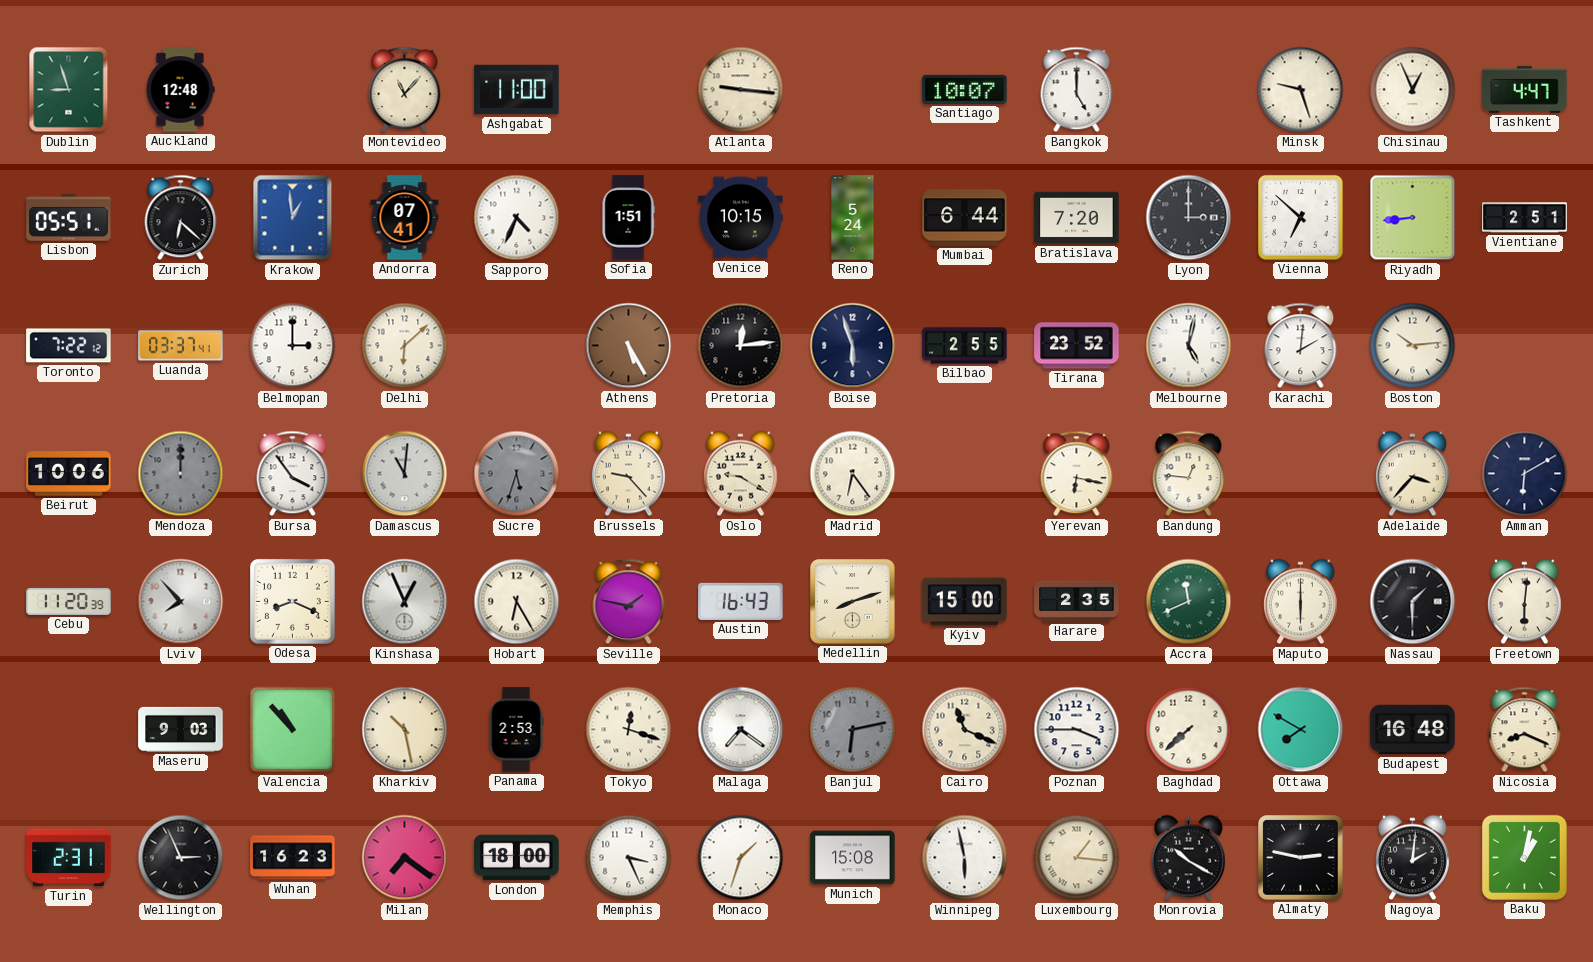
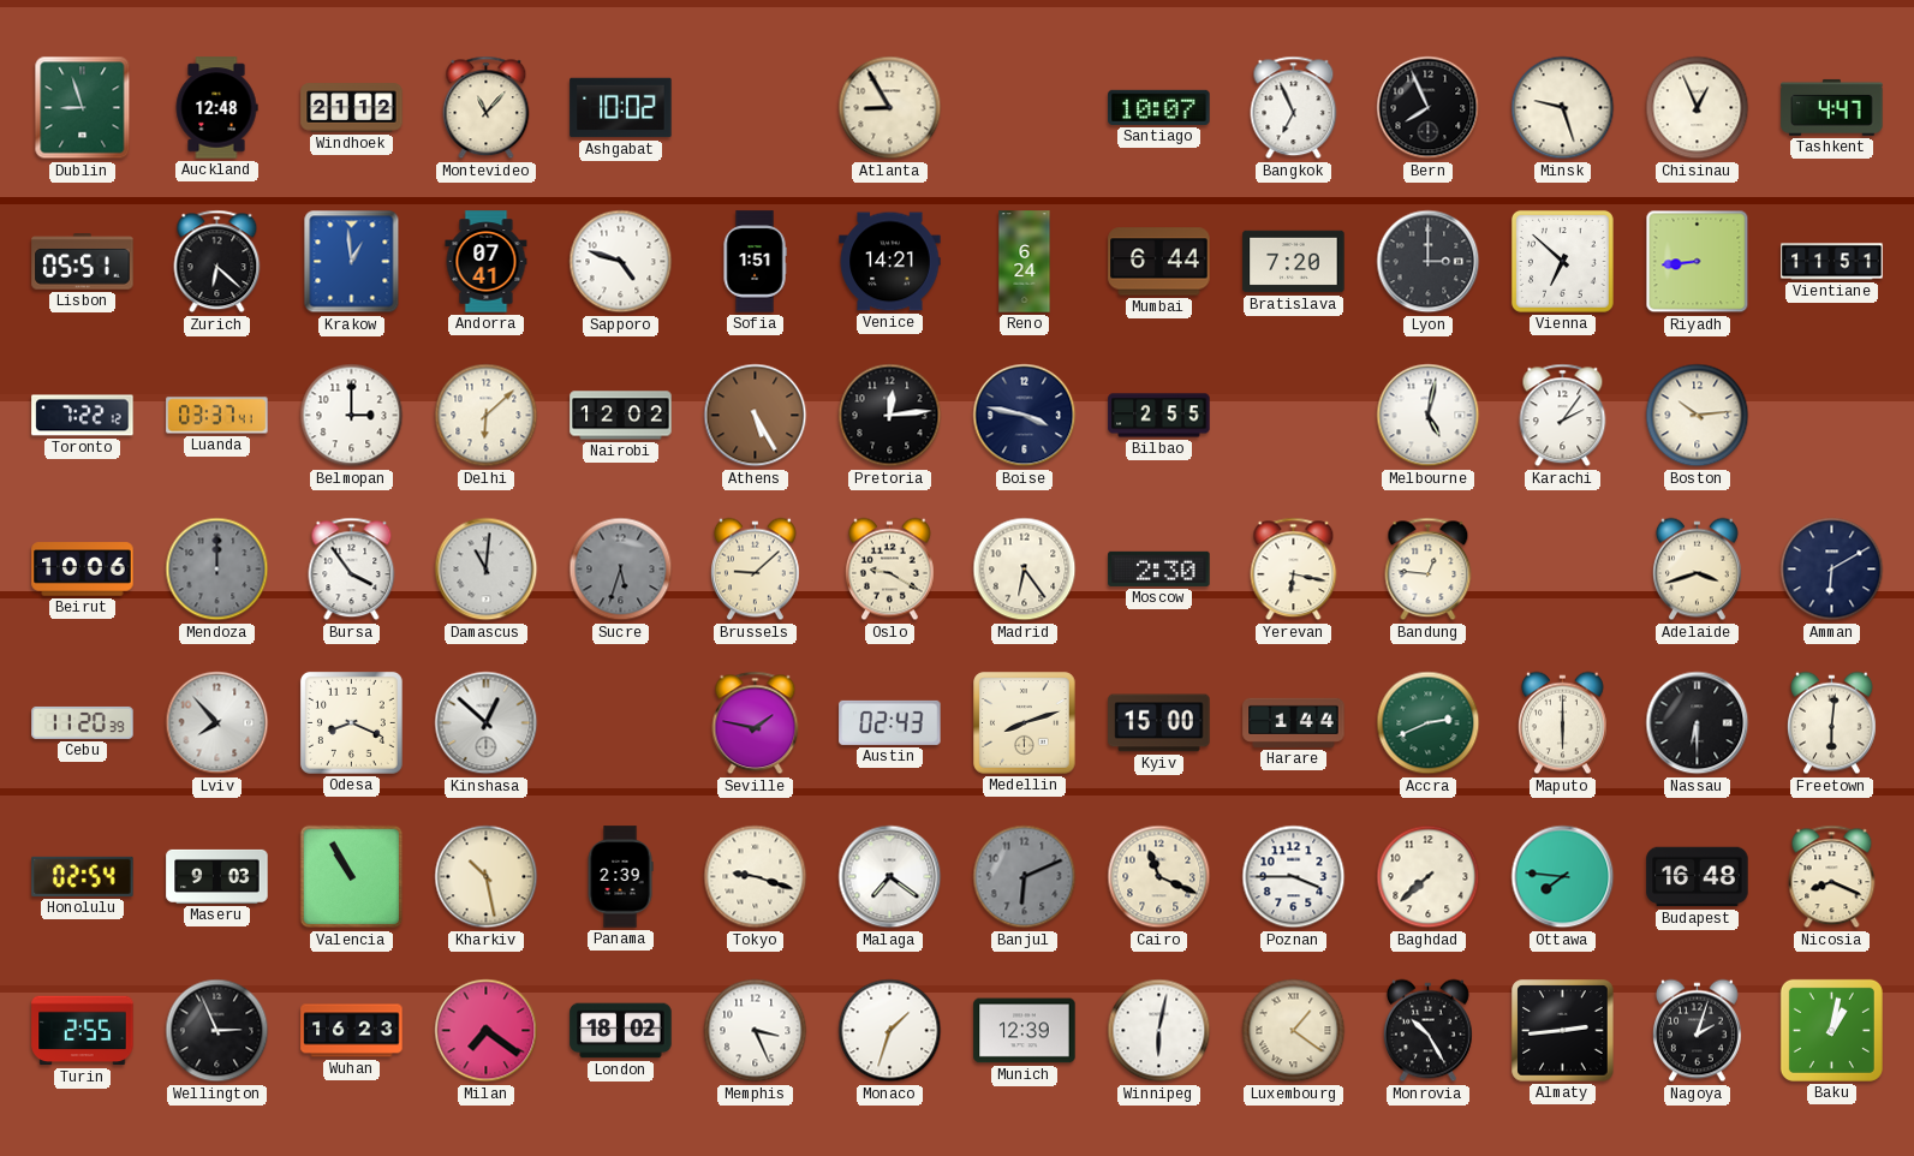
Windhoek: none -> 21:12 (352, 108)
Ashgabat: 11:00 -> 10:02 (621, 108)
Atlanta: 9:16 -> 8:55 (890, 108)
Bangkok: 5:00 -> 6:56 (1294, 108)
Bern: none -> 7:56 (1429, 108)
Sapporo: 4:34 -> 4:48 (621, 262)
Venice: 10:15 -> 14:21 (890, 262)
Reno: 5:24 -> 6:24 (1025, 262)
Vientiane: 2:51 -> 11:51 (1832, 262)
Nairobi: none -> 12:02 (621, 416)
Boise: 5:57 -> 3:47 (1025, 416)
Tirana: 23:52 -> none (1077, 346)
Karachi: 2:01 -> 2:06 (1563, 416)
Brussels: 9:23 -> 9:08 (755, 570)
Moscow: none -> 2:30 (1159, 568)
Adelaide: 3:37 -> 3:42 (1697, 570)
Kinshasa: 12:56 -> 12:52 (487, 723)
Hobart: 6:25 -> none (517, 602)
Austin: 16:43 -> 02:43 (890, 722)
Harare: 2:35 -> 1:44 (1294, 722)
Accra: 11:41 -> 2:41 (1429, 723)
Nassau: 1:30 -> 6:30 (1698, 723)
Honolulu: none -> 02:54 (83, 876)
Valencia: 10:53 -> 10:55 (352, 877)
Panama: 2:53 -> 2:39 (620, 877)
Tokyo: 12:18 -> 9:18 (756, 877)
Banjul: 6:13 -> 6:11 (1025, 877)
Ottawa: 7:50 -> 7:46 (1563, 877)
Turin: 2:31 -> 2:55 (83, 1031)
London: 18:00 -> 18:02 (621, 1031)
Munich: 15:08 -> 12:39 (1025, 1031)
Winnipeg: 5:58 -> 6:02 (1159, 1031)
Luxembourg: 1:16 -> 1:21 (1294, 1031)
Monrovia: 10:20 -> 10:25 (1427, 1031)
Almaty: 2:47 -> 2:44 (1563, 1031)
Nagoya: 2:01 -> 2:03 (1697, 1031)
